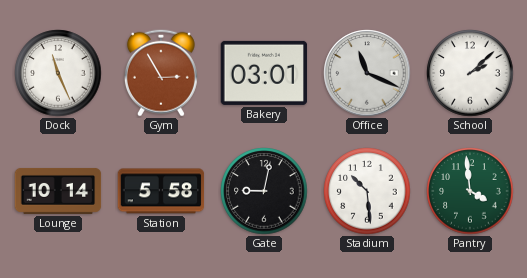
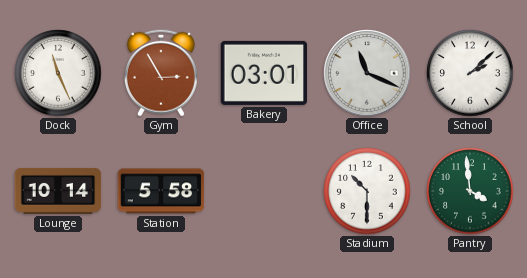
Gate: 9:02 -> none (264, 191)
Stadium: 10:29 -> 10:30 (367, 191)
